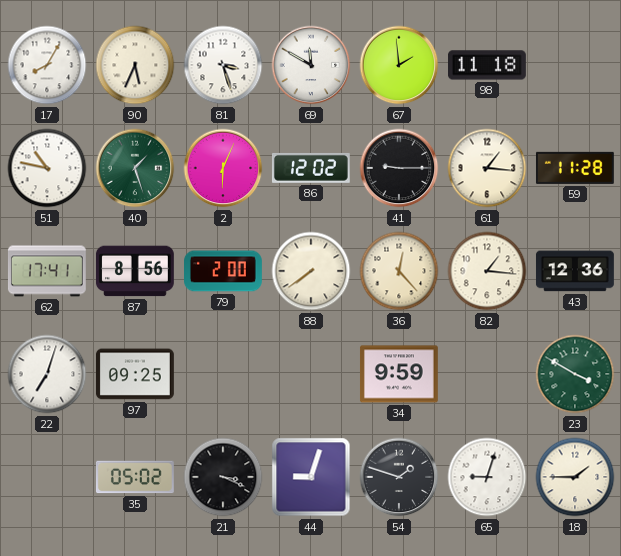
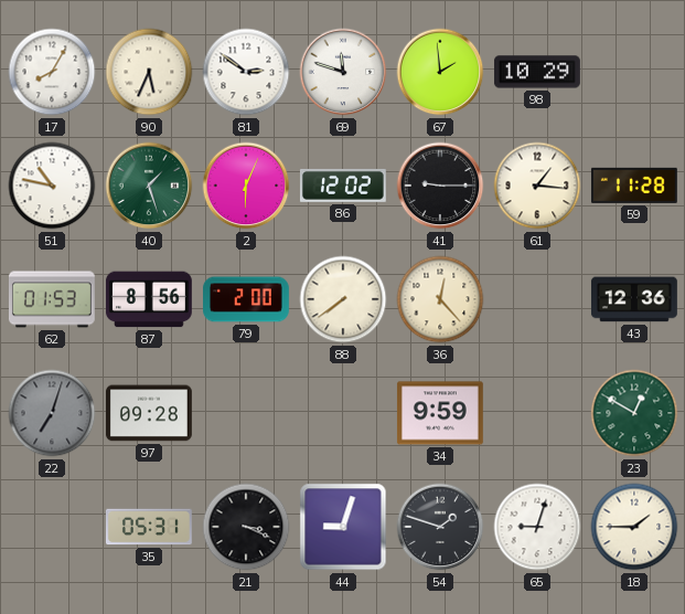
81: 3:27 -> 2:51 (246, 72)
69: 11:50 -> 11:48 (343, 72)
98: 11:18 -> 10:29 (538, 72)
62: 17:41 -> 01:53 (52, 299)
82: 1:16 -> none (487, 271)
22 dial: white -> grey (52, 413)
97: 09:25 -> 09:28 (149, 413)
23: 3:50 -> 12:50 (634, 413)
35: 05:02 -> 05:31 (149, 527)
